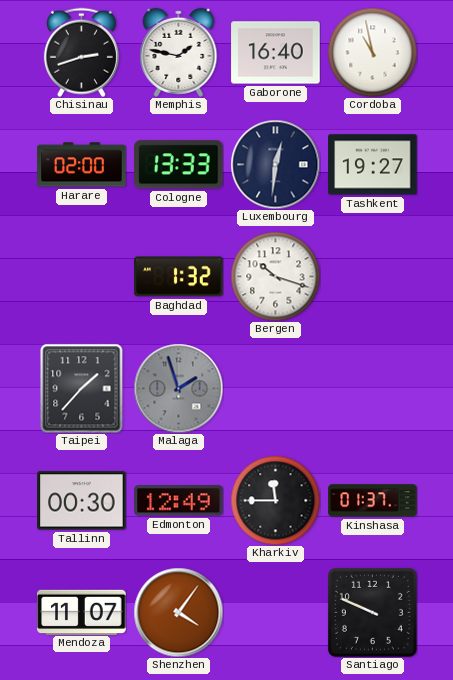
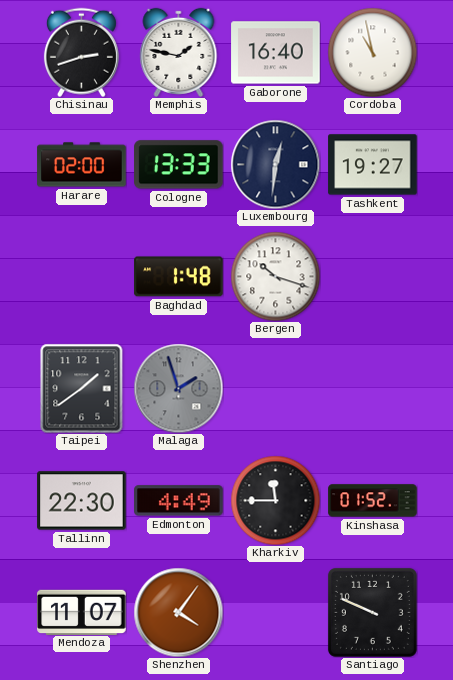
Baghdad: 1:32 -> 1:48 (179, 277)
Taipei: 1:37 -> 1:39 (82, 388)
Tallinn: 00:30 -> 22:30 (82, 501)
Edmonton: 12:49 -> 4:49 (179, 501)
Kinshasa: 01:37 -> 01:52 (373, 501)
